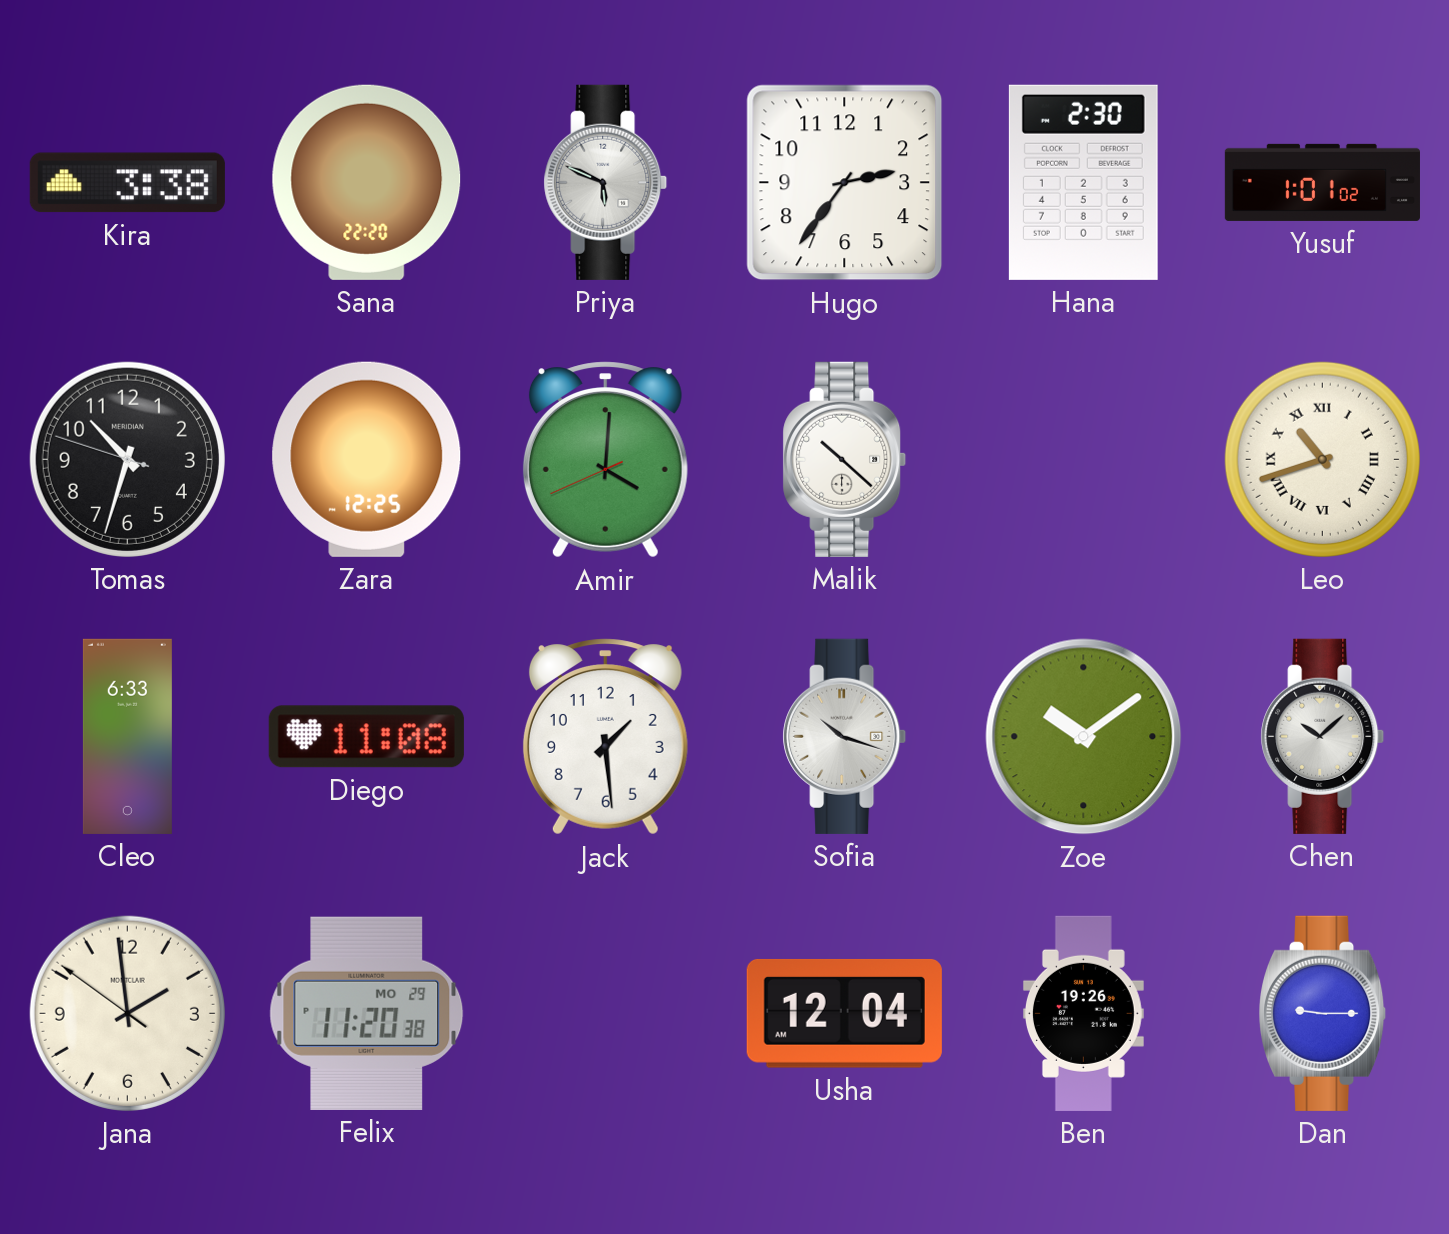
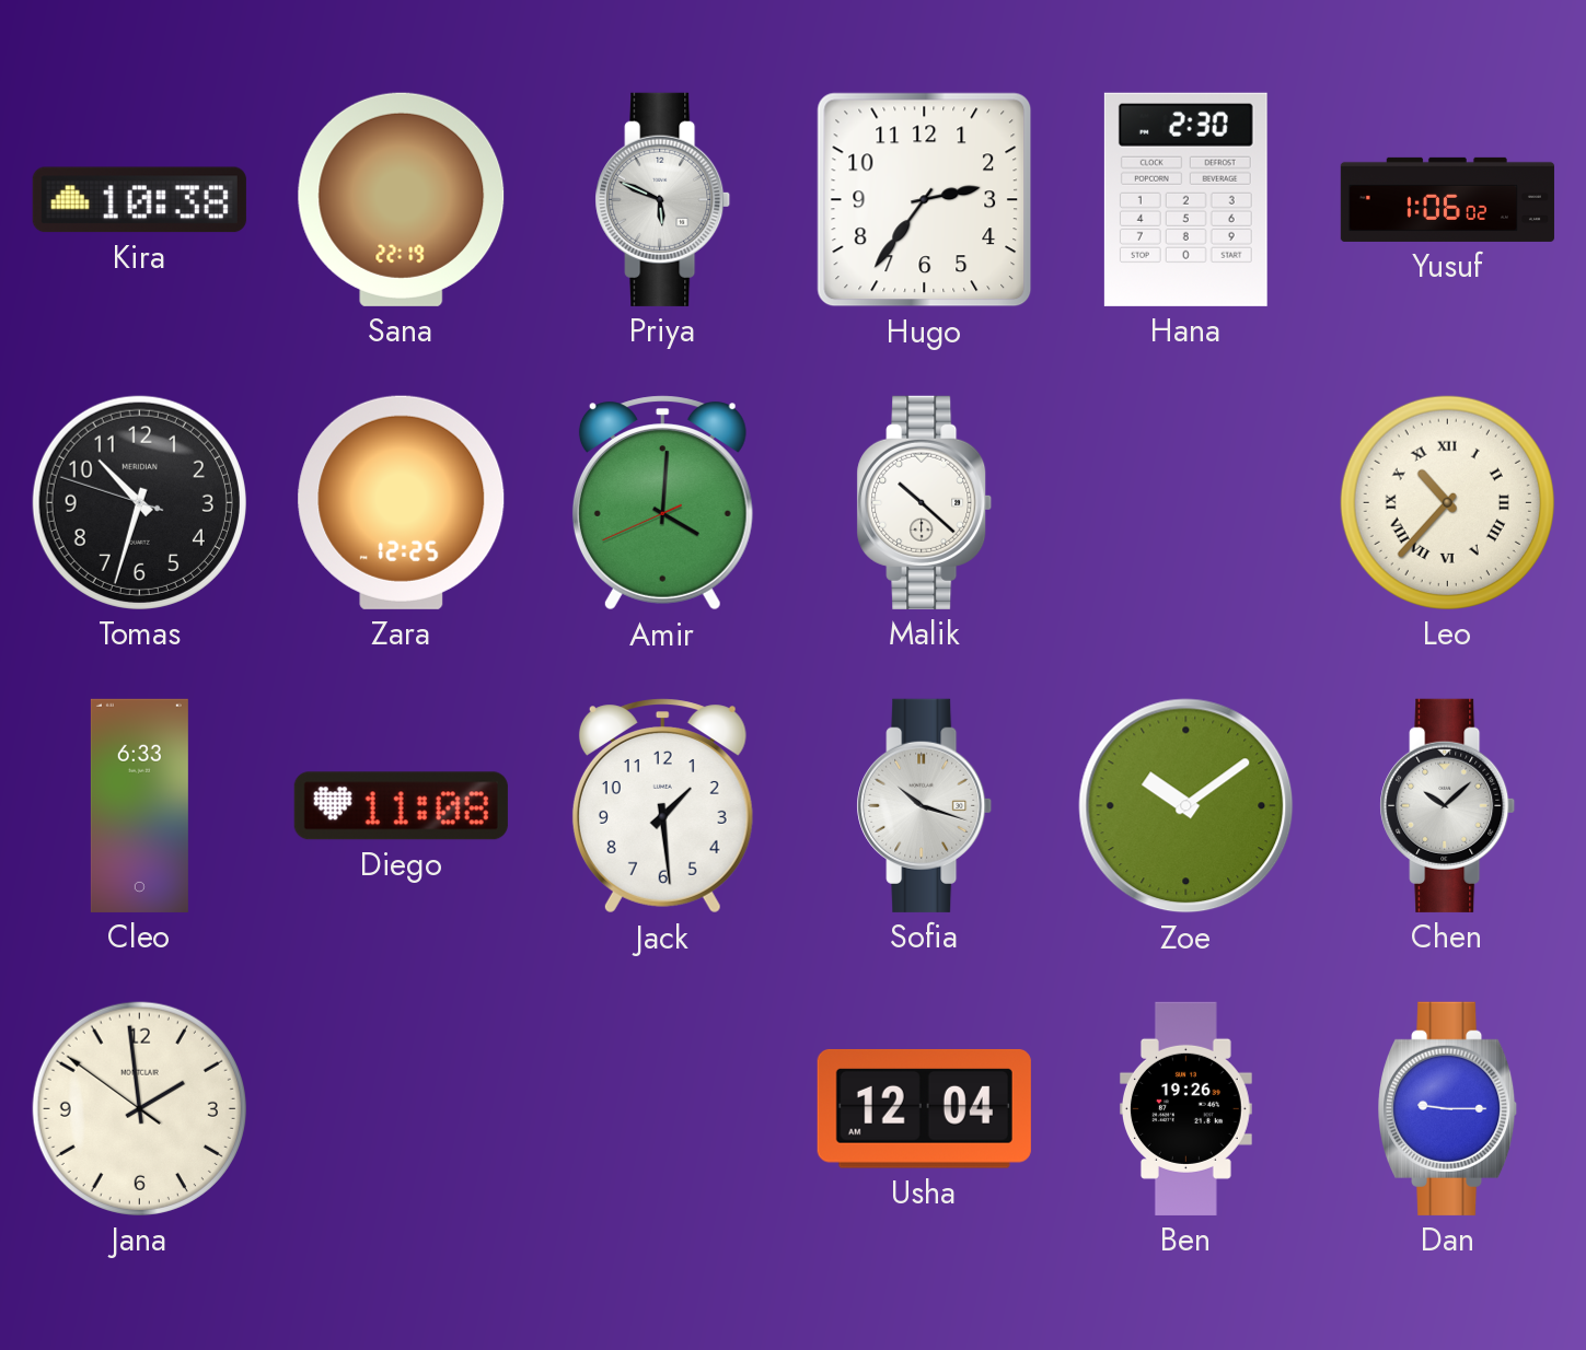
Kira: 3:38 -> 10:38 (139, 200)
Sana: 22:20 -> 22:19 (402, 199)
Yusuf: 1:01 -> 1:06 (1447, 199)
Leo: 10:42 -> 10:37 (1447, 502)
Felix: 11:20 -> none (367, 1013)
